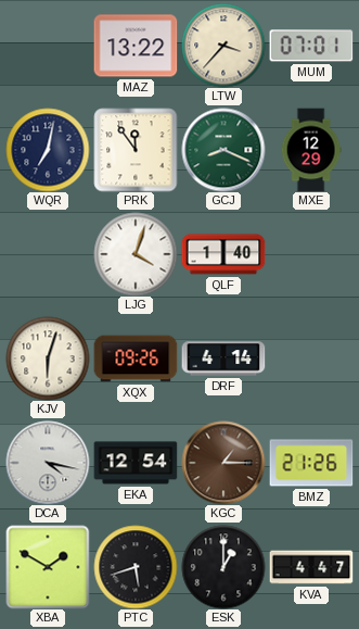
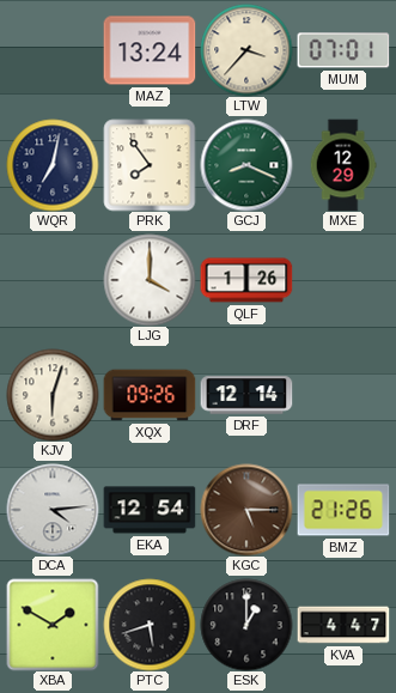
MAZ: 13:22 -> 13:24 (150, 50)
PRK: 11:54 -> 7:54 (150, 165)
LJG: 4:03 -> 4:00 (150, 280)
QLF: 1:40 -> 1:26 (246, 280)
DRF: 4:14 -> 12:14 (246, 395)
DCA: 4:17 -> 4:14 (53, 510)
KGC: 1:15 -> 5:15 (246, 510)
